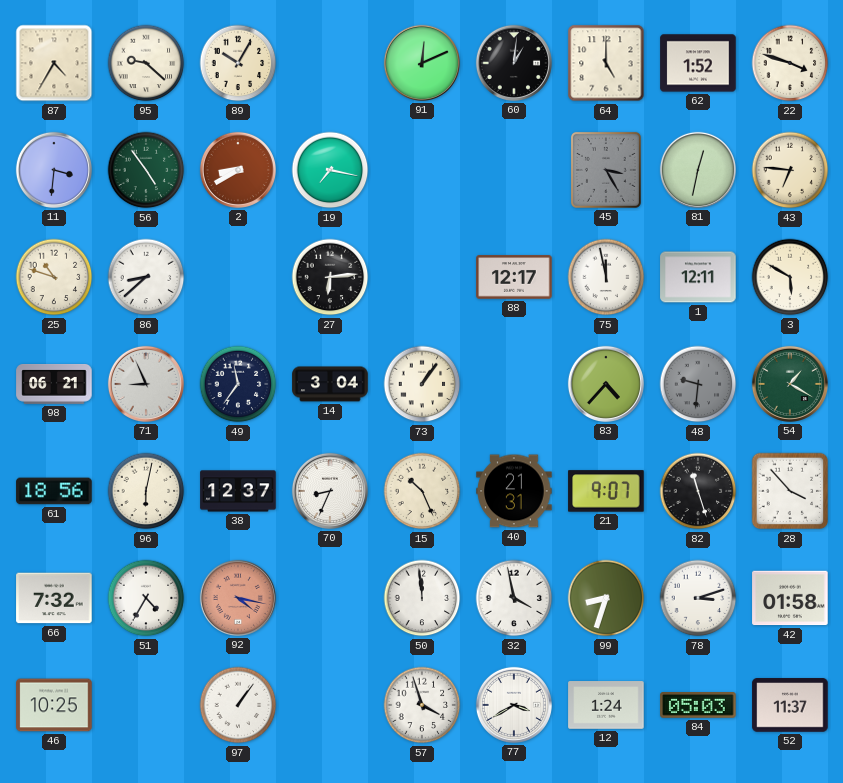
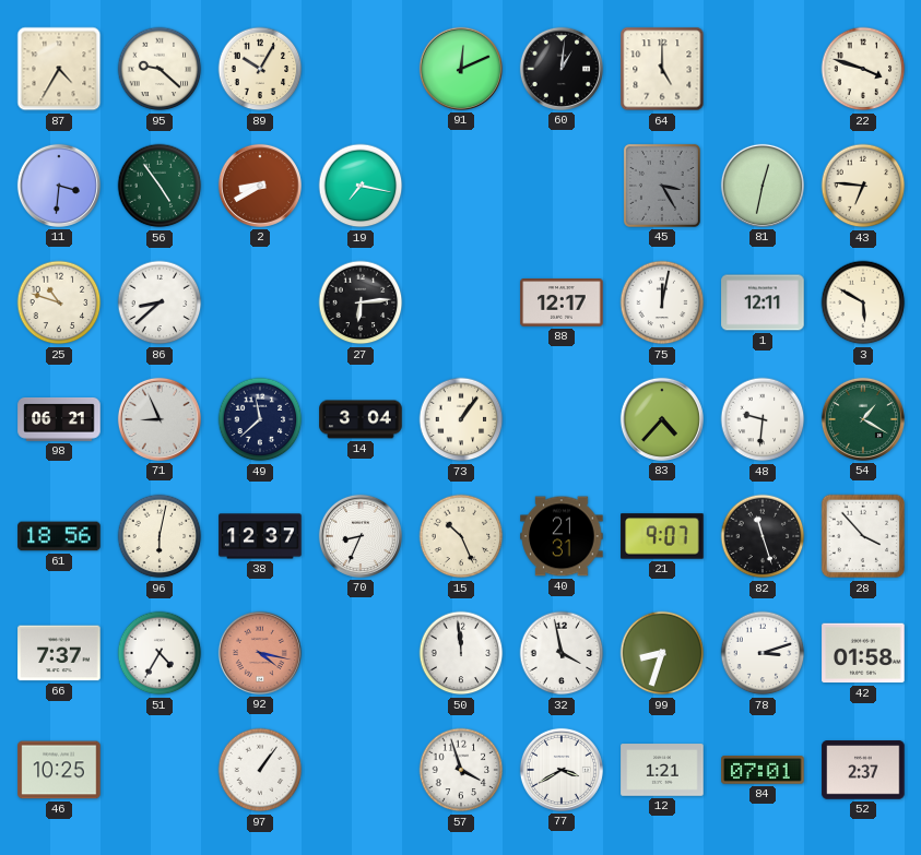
62: 1:52 -> none (698, 63)
75: 11:58 -> 12:02 (662, 302)
49: 11:36 -> 11:38 (260, 419)
48 dial: grey -> white (763, 419)
66: 7:32 -> 7:37 (59, 653)
12: 1:24 -> 1:21 (662, 770)
84: 05:03 -> 07:01 (763, 771)
52: 11:37 -> 2:37 (863, 770)
